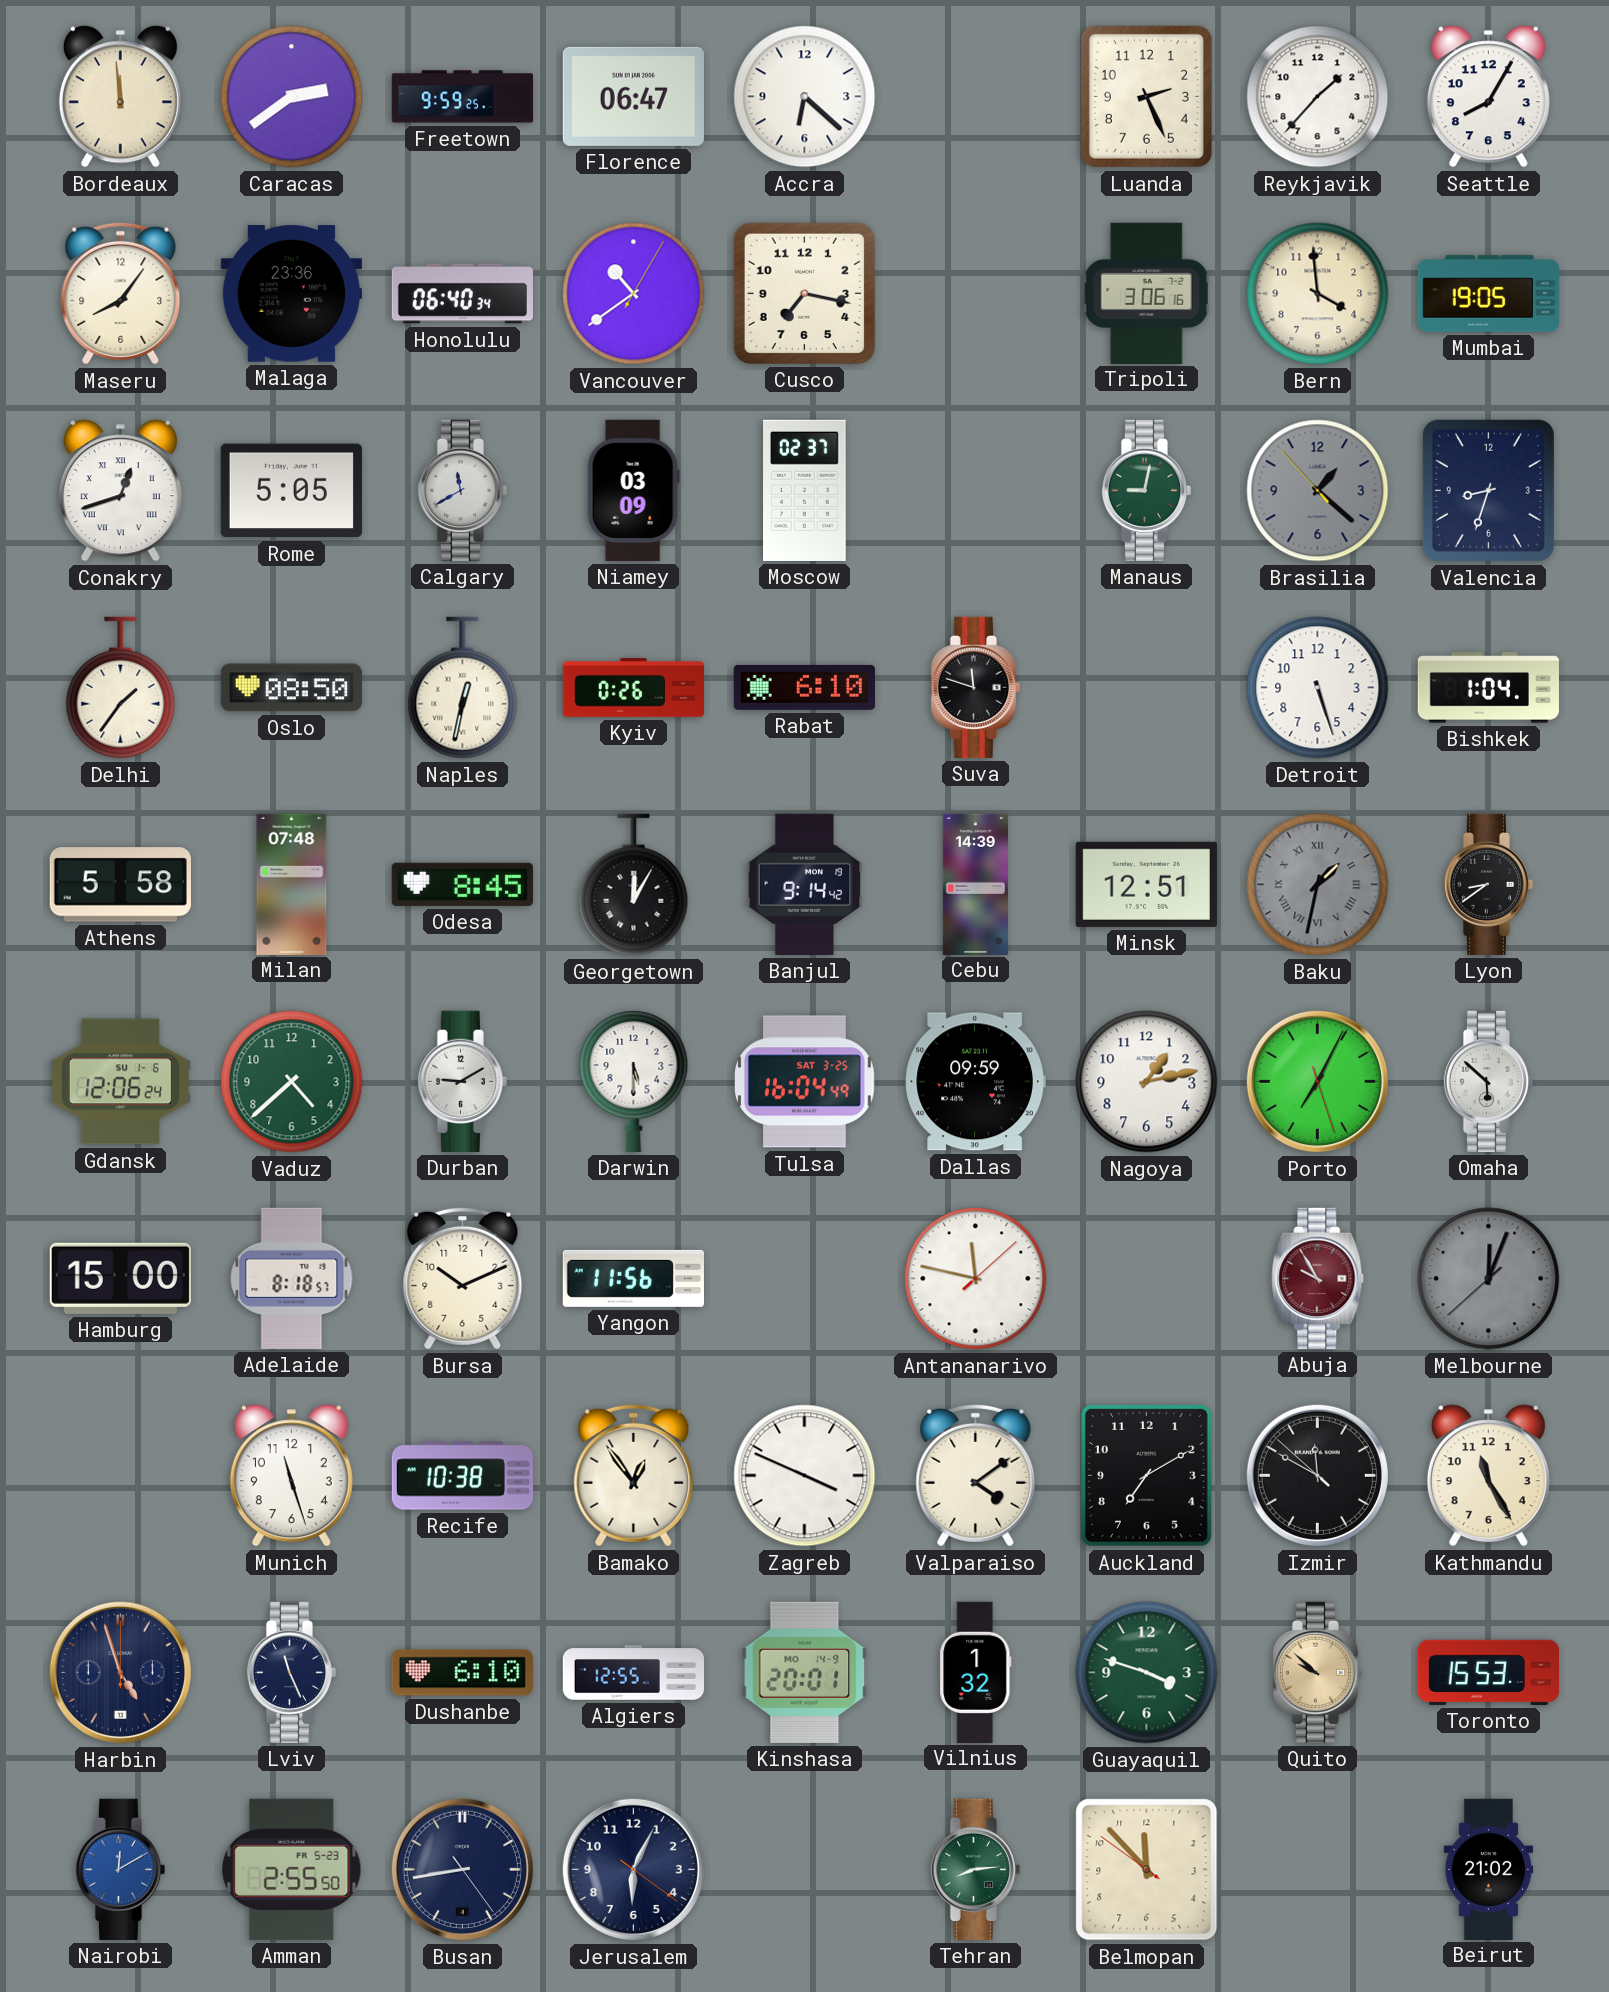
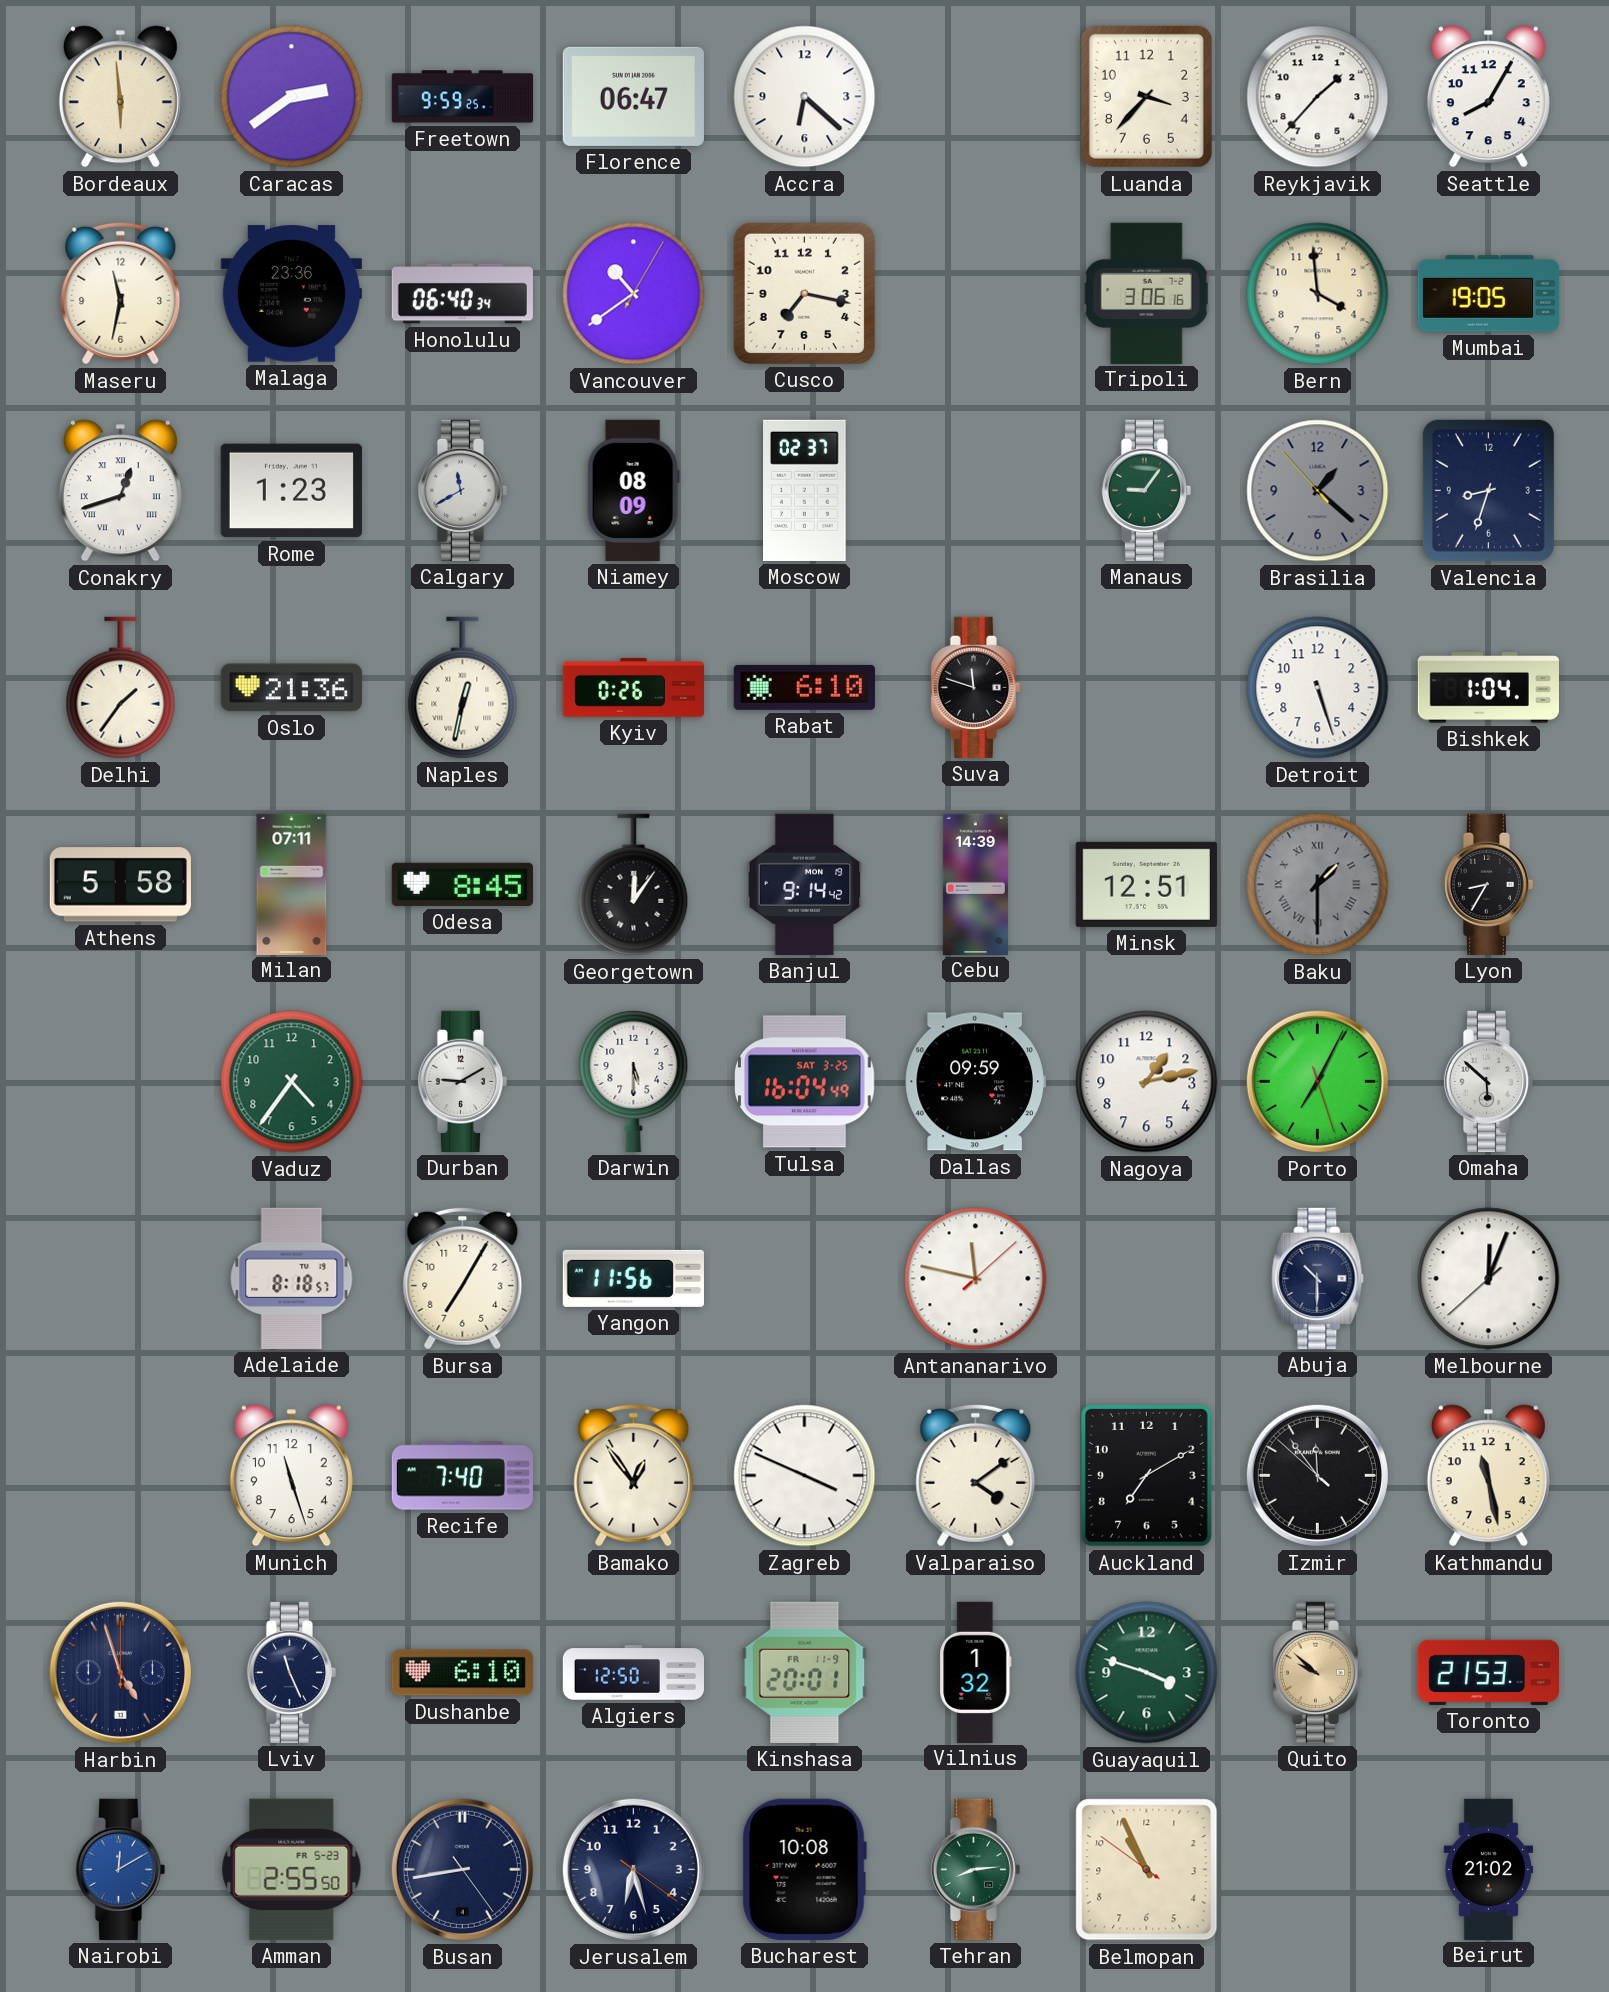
Bordeaux: 11:59 -> 5:59 (120, 97)
Luanda: 2:26 -> 3:37 (1146, 96)
Maseru: 8:06 -> 11:32 (121, 293)
Rome: 5:05 -> 1:23 (291, 491)
Niamey: 03:09 -> 08:09 (633, 490)
Manaus: 9:02 -> 9:06 (1146, 490)
Oslo: 08:50 -> 21:36 (291, 688)
Milan: 07:48 -> 07:11 (292, 884)
Georgetown: 12:05 -> 12:06 (634, 885)
Baku: 1:32 -> 1:30 (1318, 885)
Lyon: 8:39 -> 8:35 (1488, 884)
Gdansk: 12:06 -> none (120, 1082)
Vaduz: 4:38 -> 4:36 (292, 1082)
Hamburg: 15:00 -> none (120, 1278)
Bursa: 10:11 -> 7:05 (463, 1278)
Abuja: 9:55 -> 10:30 (1318, 1278)
Abuja dial: burgundy -> navy (1318, 1278)
Melbourne dial: grey -> white (1489, 1279)
Recife: 10:38 -> 7:40 (462, 1476)
Izmir: 11:49 -> 11:53 (1317, 1475)
Kathmandu: 11:25 -> 11:28 (1488, 1476)
Algiers: 12:55 -> 12:50 (634, 1673)
Kinshasa date: MO 14-9 -> FR 11-9 (805, 1672)
Toronto: 15:53 -> 21:53 (1488, 1672)
Jerusalem: 6:04 -> 6:27 (633, 1869)
Bucharest: none -> 10:08 (804, 1869)
Belmopan: 11:52 -> 10:55 (1147, 1870)
